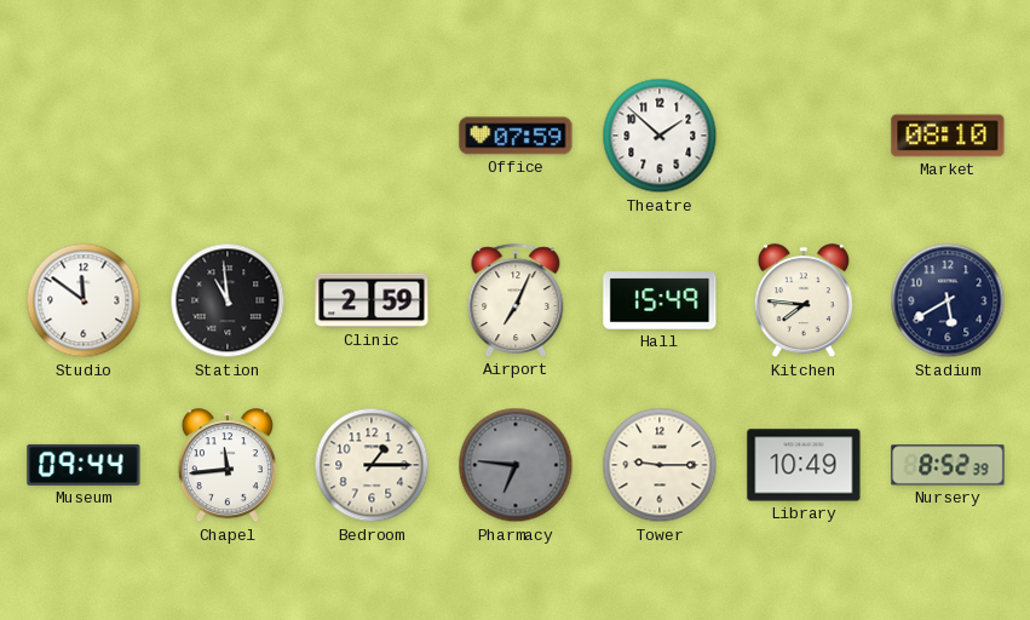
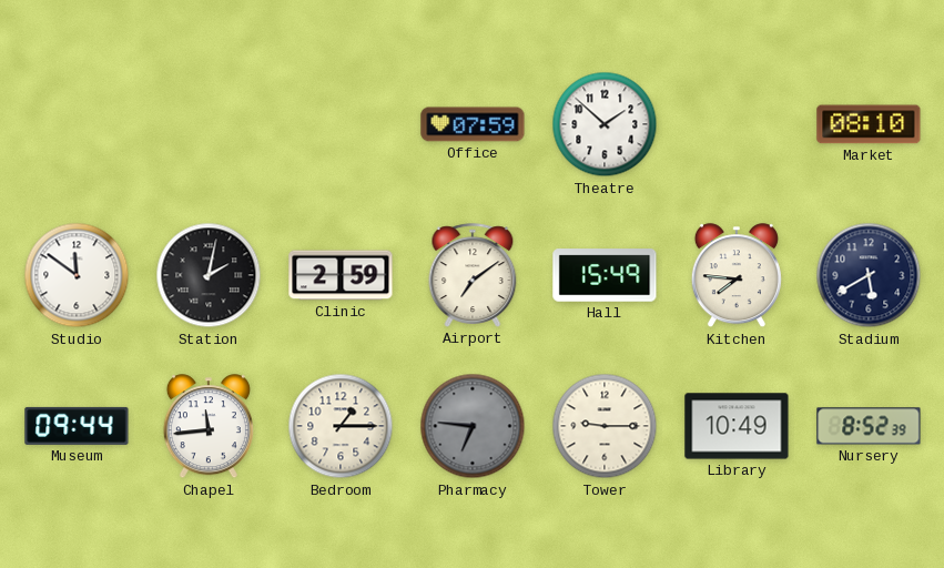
Station: 10:59 -> 2:02 (209, 275)
Airport: 7:04 -> 7:09 (473, 275)
